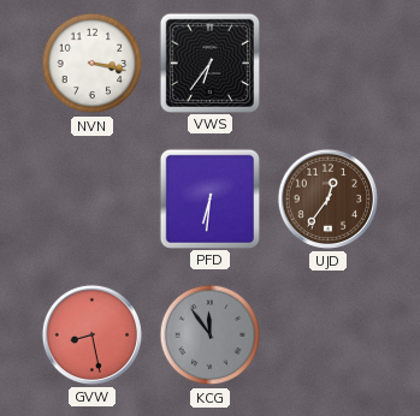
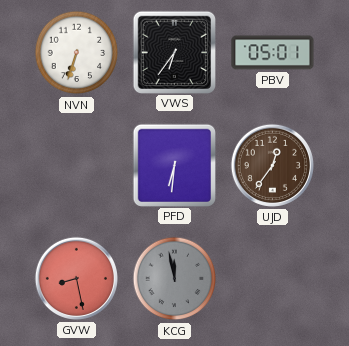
NVN: 3:17 -> 6:33 (77, 53)
PBV: none -> 05:01 (273, 53)
KCG: 11:54 -> 11:58 (175, 279)
